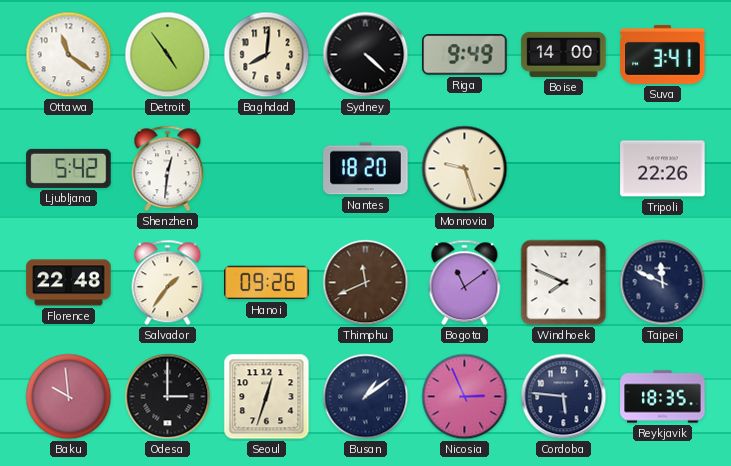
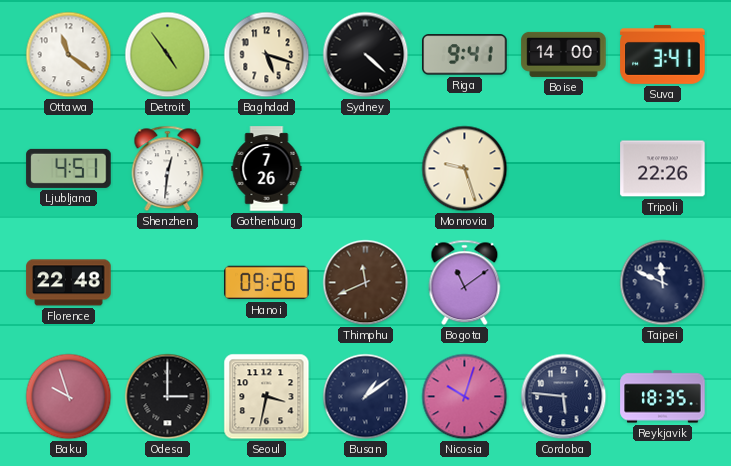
Baghdad: 8:01 -> 5:18 (267, 55)
Riga: 9:49 -> 9:41 (465, 55)
Ljubljana: 5:42 -> 4:51 (69, 168)
Gothenburg: none -> 7:26 (267, 169)
Nantes: 18:20 -> none (366, 169)
Salvador: 1:36 -> none (168, 283)
Windhoek: 7:49 -> none (564, 283)
Baku: 9:59 -> 9:57 (69, 397)
Seoul: 12:33 -> 3:32 (267, 397)
Nicosia: 2:56 -> 10:03 (465, 397)
